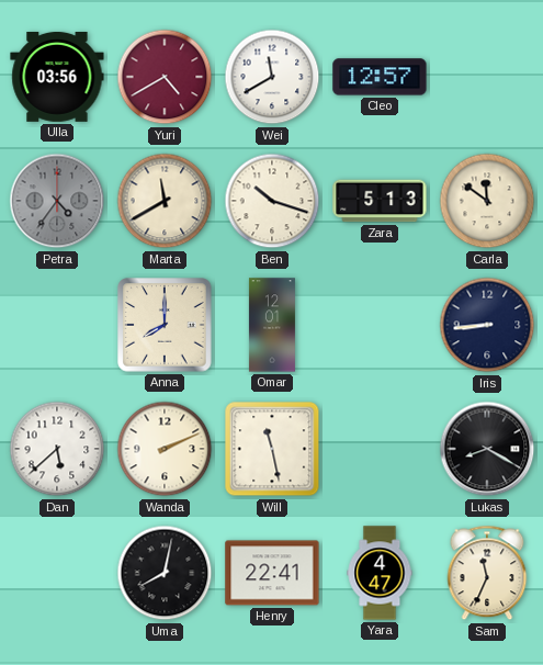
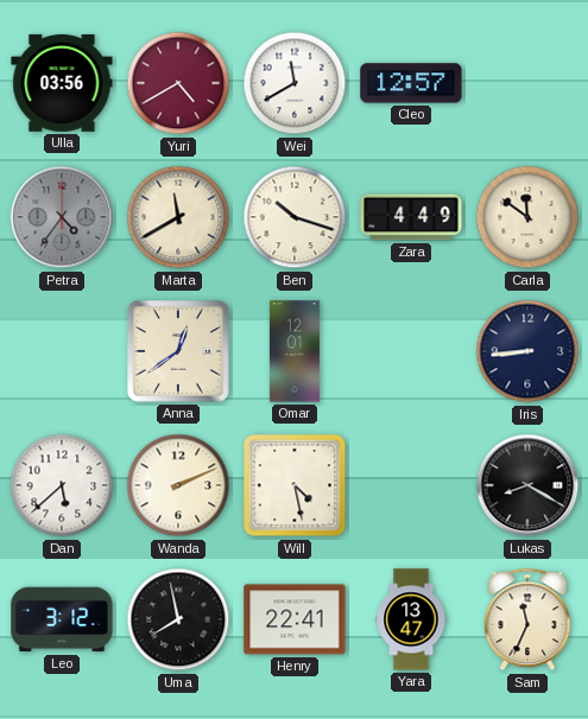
Zara: 5:13 -> 4:49 (411, 217)
Anna: 8:00 -> 12:39 (178, 351)
Will: 11:28 -> 4:28 (295, 485)
Leo: none -> 3:12 (62, 619)
Uma: 8:02 -> 7:58 (178, 619)
Yara: 4:47 -> 13:47 (411, 619)
